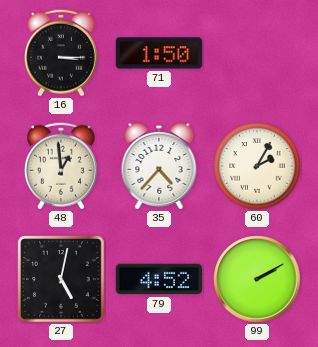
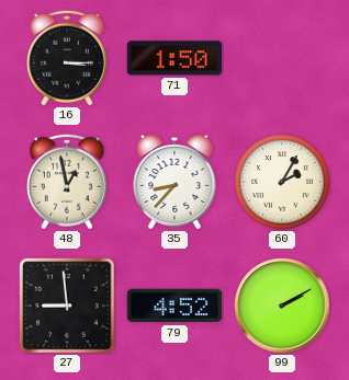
48: 12:59 -> 12:58 (67, 182)
35: 4:37 -> 8:37 (174, 182)
27: 5:02 -> 8:59 (67, 306)
